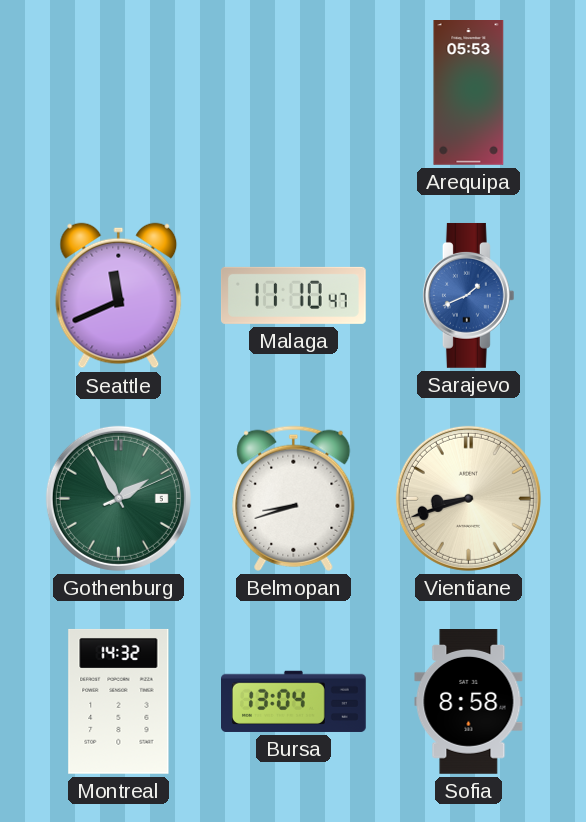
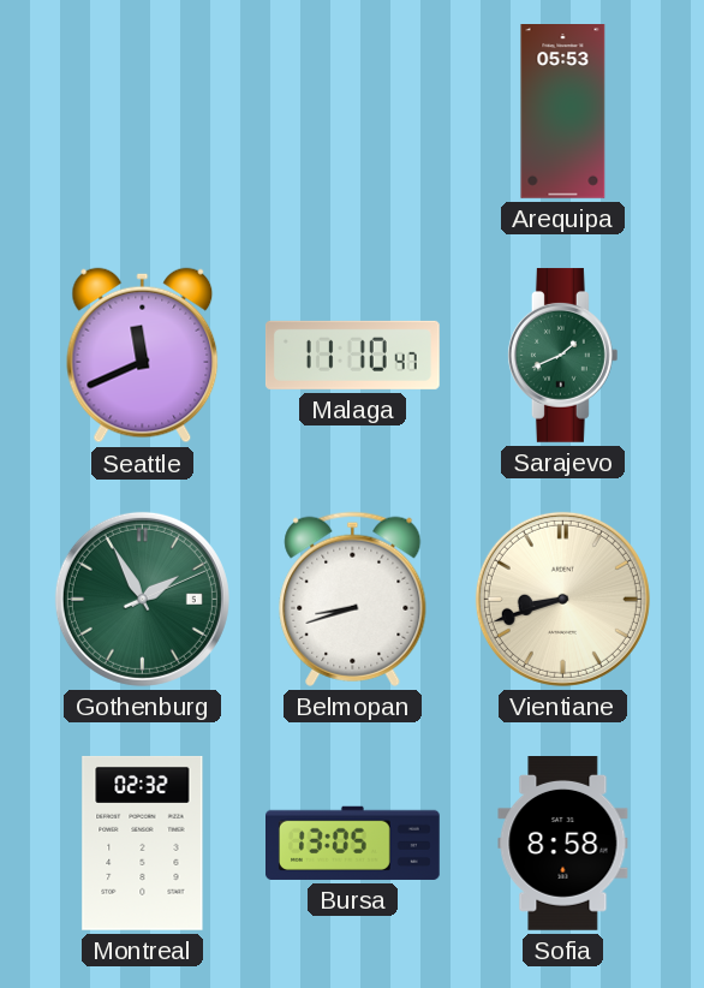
Sarajevo dial: blue -> green (562, 355)
Montreal: 14:32 -> 02:32 (143, 843)
Bursa: 13:04 -> 13:05 (353, 843)
